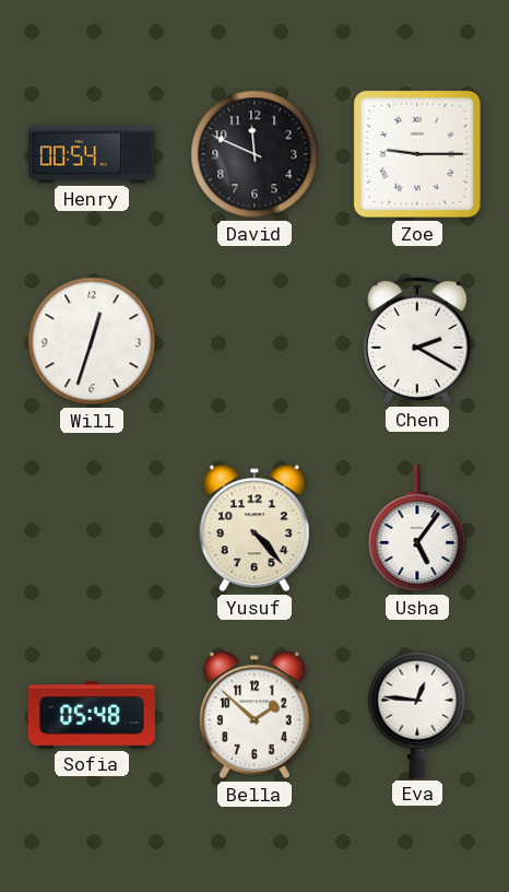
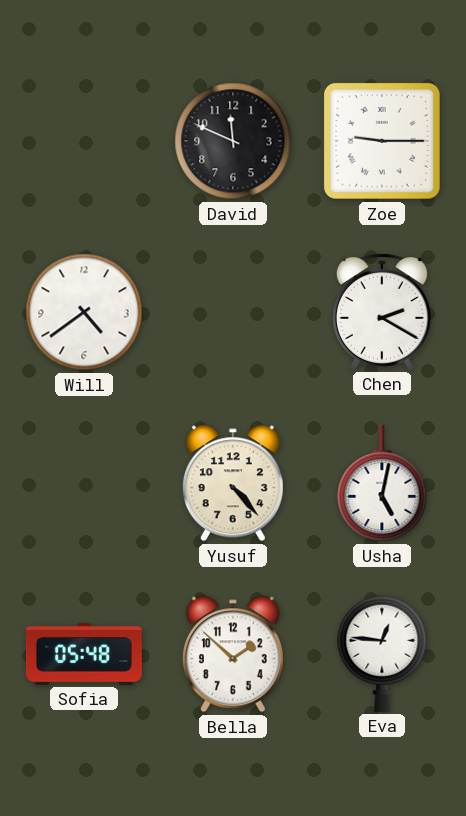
Henry: 00:54 -> none (92, 154)
Will: 12:33 -> 4:39 (84, 312)
Usha: 5:06 -> 5:02 (382, 483)
